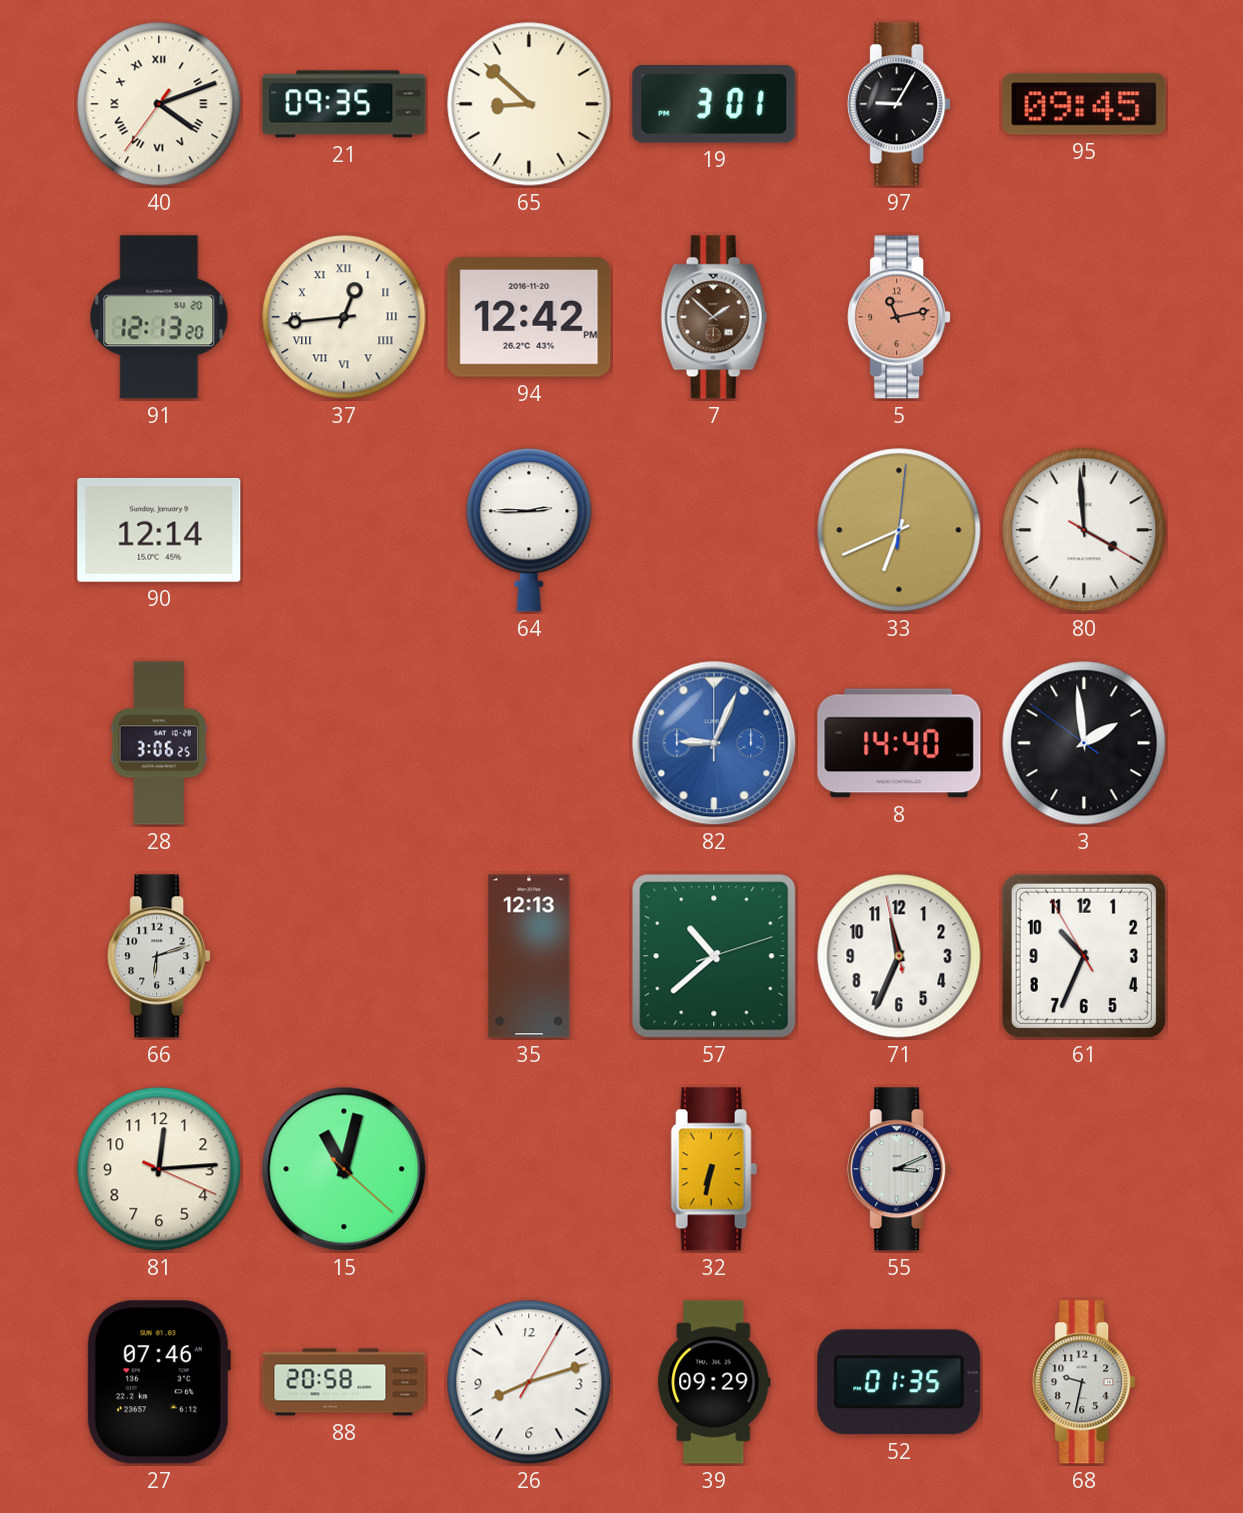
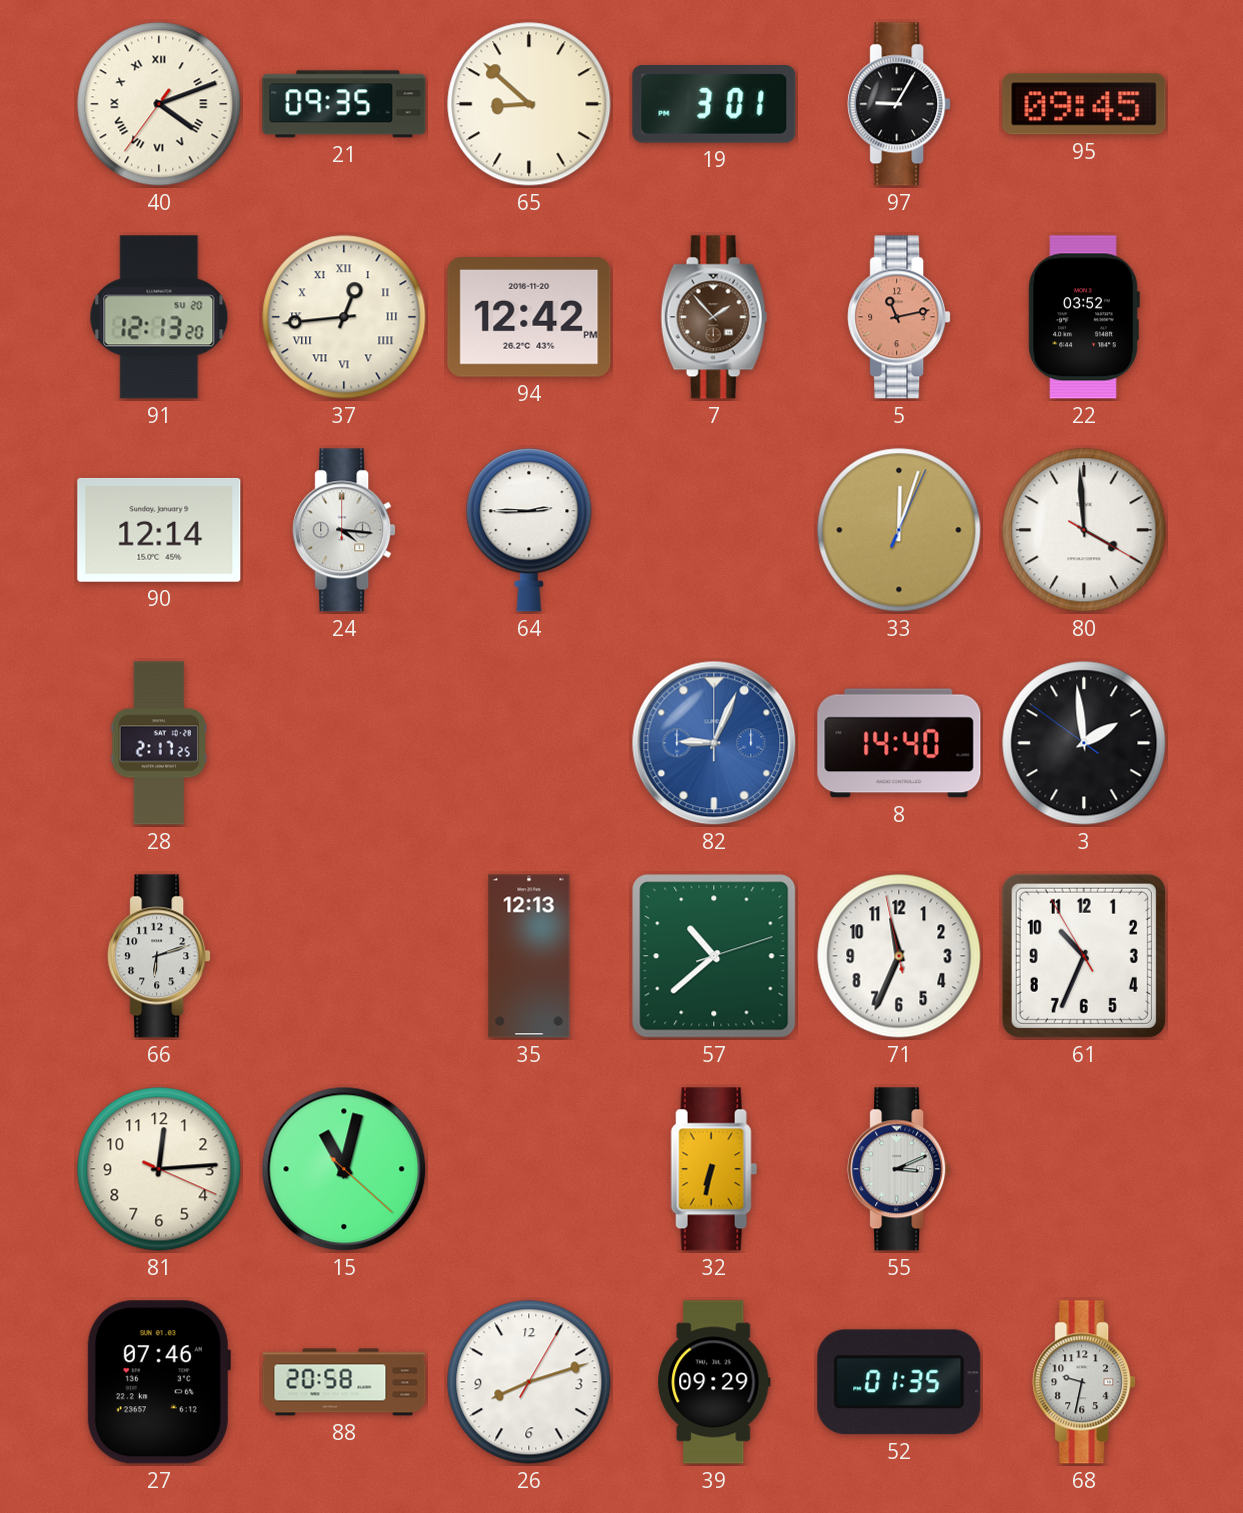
7: 1:52 -> 1:53 (714, 317)
22: none -> 03:52 (1084, 317)
24: none -> 4:16 (344, 530)
33: 6:41 -> 12:03 (899, 530)
28: 3:06 -> 2:17 (159, 743)
